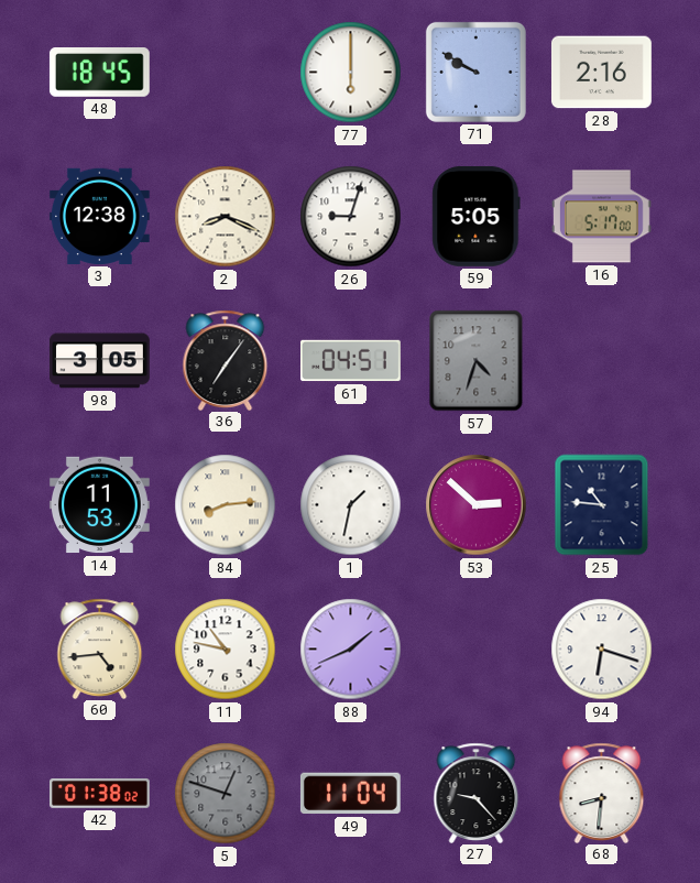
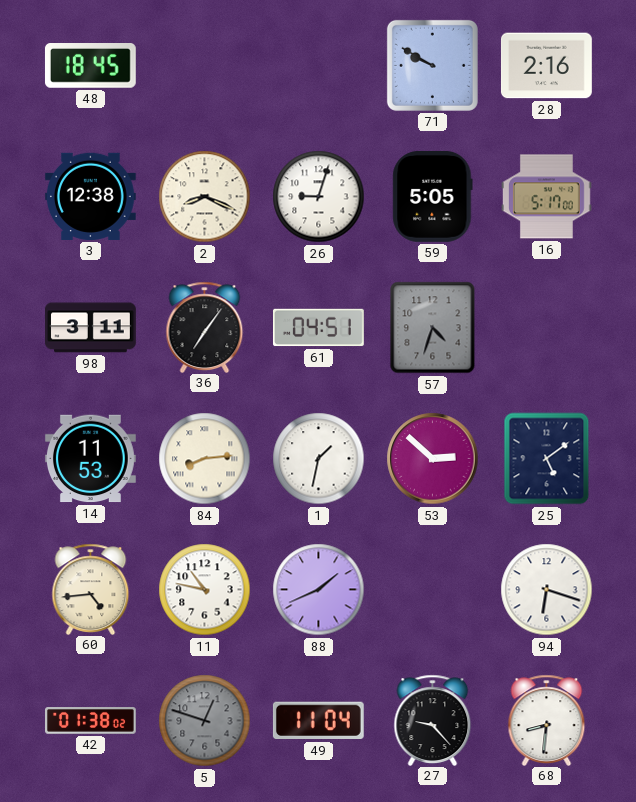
77: 6:00 -> none (351, 73)
98: 3:05 -> 3:11 (91, 328)
25: 10:46 -> 5:09 (547, 459)
